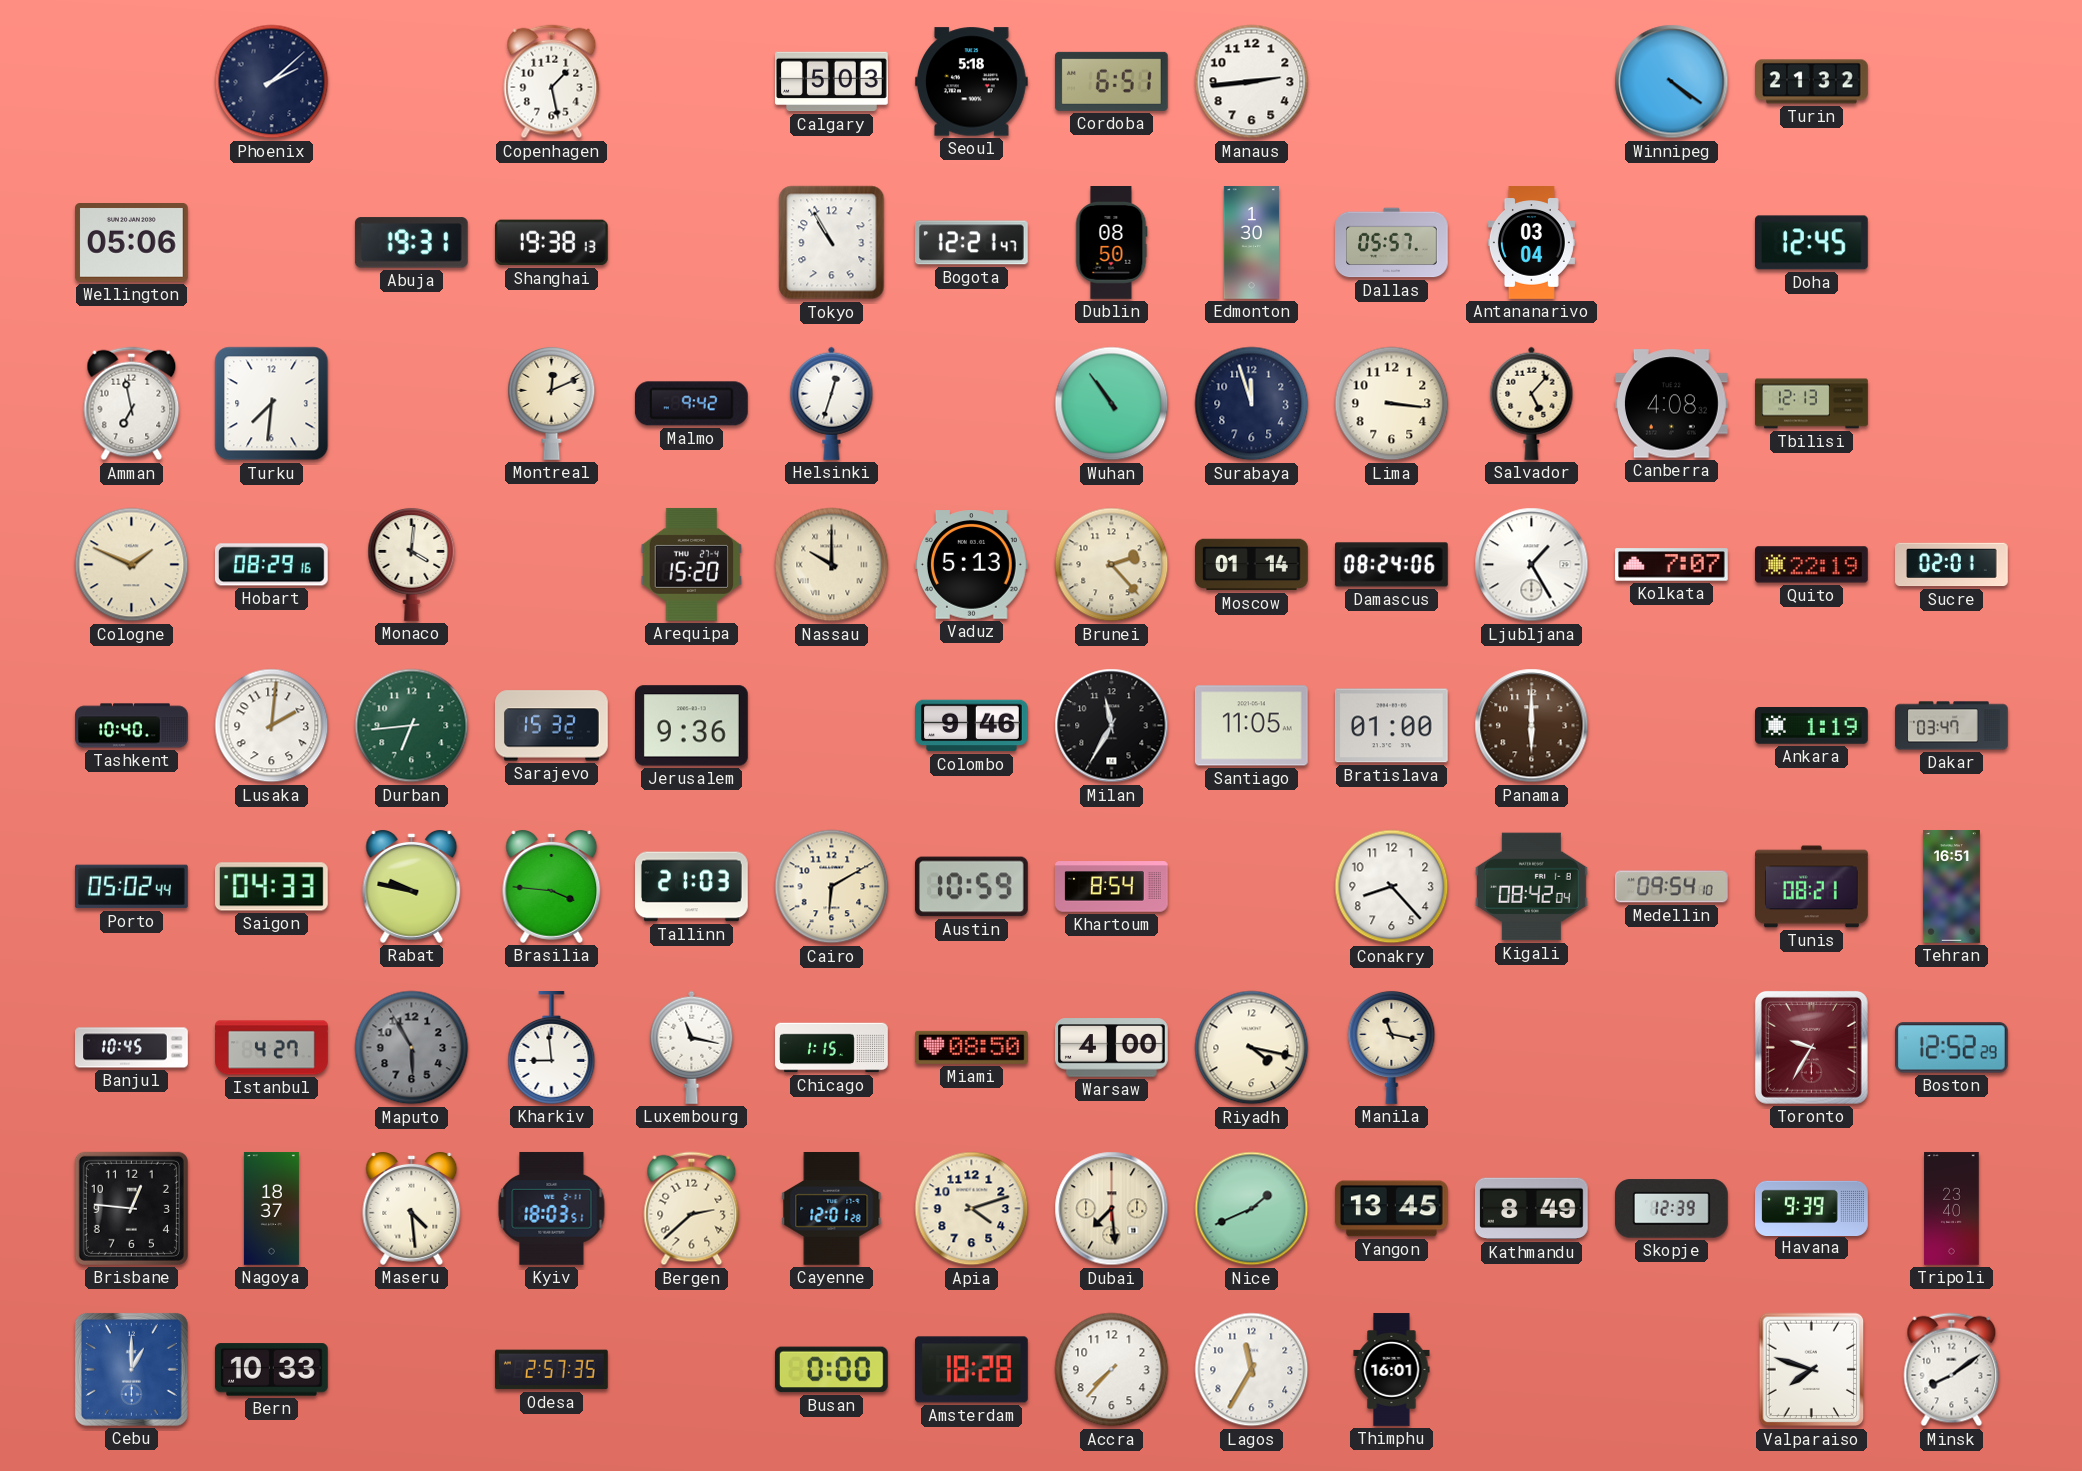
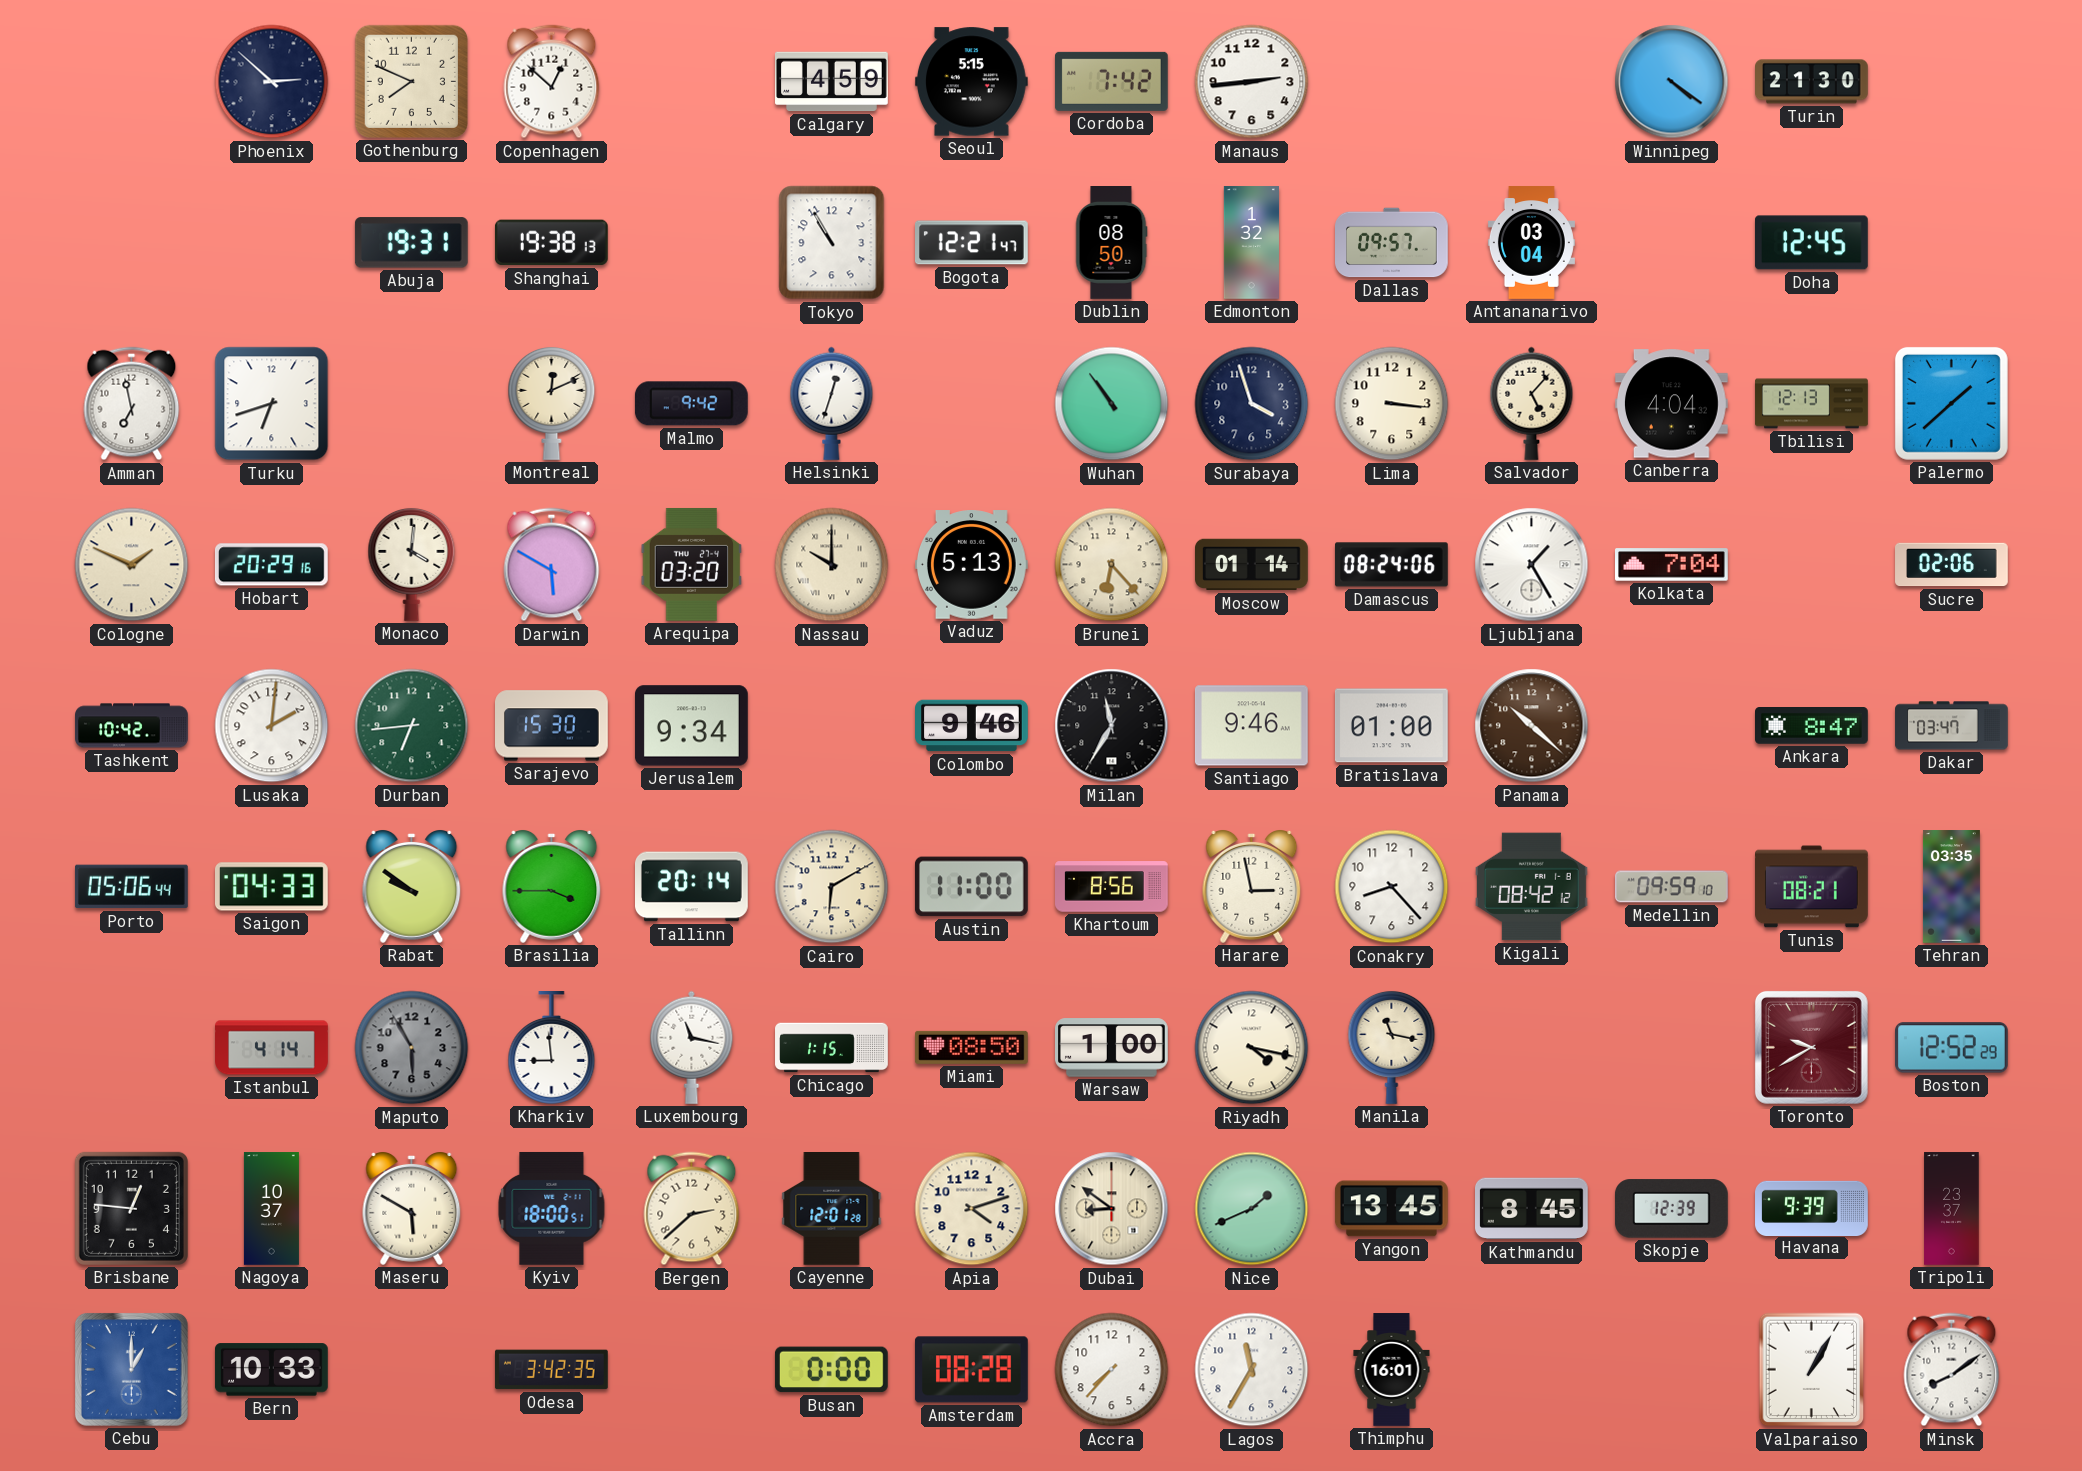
Phoenix: 2:08 -> 2:52 (272, 82)
Gothenburg: none -> 7:49 (411, 81)
Copenhagen: 1:28 -> 12:52 (552, 82)
Calgary: 5:03 -> 4:59 (832, 82)
Seoul: 5:18 -> 5:15 (971, 82)
Cordoba: 6:51 -> 7:42 (1111, 81)
Turin: 21:32 -> 21:30 (1812, 82)
Wellington: 05:06 -> none (131, 243)
Edmonton: 1:30 -> 1:32 (1251, 243)
Dallas: 05:57 -> 09:57 (1392, 243)
Turku: 7:31 -> 6:42 (272, 404)
Surabaya: 11:57 -> 3:57 (1252, 404)
Canberra: 4:08 -> 4:04 (1671, 404)
Palermo: none -> 1:38 (1951, 403)
Hobart: 08:29 -> 20:29 (271, 565)
Darwin: none -> 5:50 (552, 565)
Arequipa: 15:20 -> 03:20 (692, 564)
Brunei: 2:23 -> 6:23 (1112, 565)
Kolkata: 7:07 -> 7:04 (1672, 565)
Quito: 22:19 -> none (1812, 565)
Sucre: 02:01 -> 02:06 (1952, 565)
Tashkent: 10:40 -> 10:42 (132, 726)
Sarajevo: 15:32 -> 15:30 (552, 726)
Jerusalem: 9:36 -> 9:34 (692, 726)
Santiago: 11:05 -> 9:46 (1251, 726)
Panama: 6:00 -> 10:22 (1532, 726)
Ankara: 1:19 -> 8:47 (1812, 726)
Porto: 05:02 -> 05:06 (131, 887)
Rabat: 9:47 -> 9:51 (412, 887)
Brasilia: 3:46 -> 3:45 (552, 887)
Tallinn: 21:03 -> 20:14 (692, 887)
Austin: 10:59 -> 11:00 (971, 887)
Khartoum: 8:54 -> 8:56 (1112, 887)
Harare: none -> 2:58 (1252, 887)
Kigali: 08:42:04 -> 08:42:12 (1532, 887)
Medellin: 09:54 -> 09:59 (1672, 887)
Tehran: 16:51 -> 03:35 (1951, 887)
Banjul: 10:45 -> none (132, 1048)
Istanbul: 4:27 -> 4:14 (272, 1048)
Warsaw: 4:00 -> 1:00 (1112, 1048)
Toronto: 9:35 -> 9:40 (1811, 1047)
Nagoya: 18:37 -> 10:37 (271, 1209)
Maseru: 4:29 -> 5:50 (412, 1209)
Kyiv: 18:03 -> 18:00 (552, 1208)
Dubai: 7:29 -> 8:51 (1112, 1209)
Kathmandu: 8:49 -> 8:45 (1532, 1209)
Tripoli: 23:40 -> 23:37 (1952, 1209)
Odesa: 2:57 -> 3:42 (551, 1370)
Amsterdam: 18:28 -> 08:28 (971, 1370)
Valparaiso: 7:48 -> 1:05 (1812, 1370)
